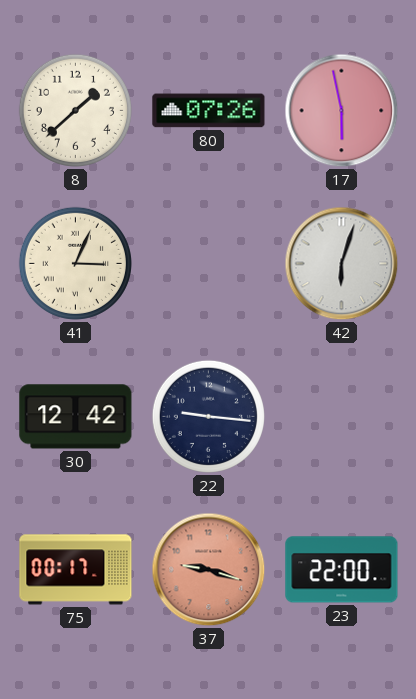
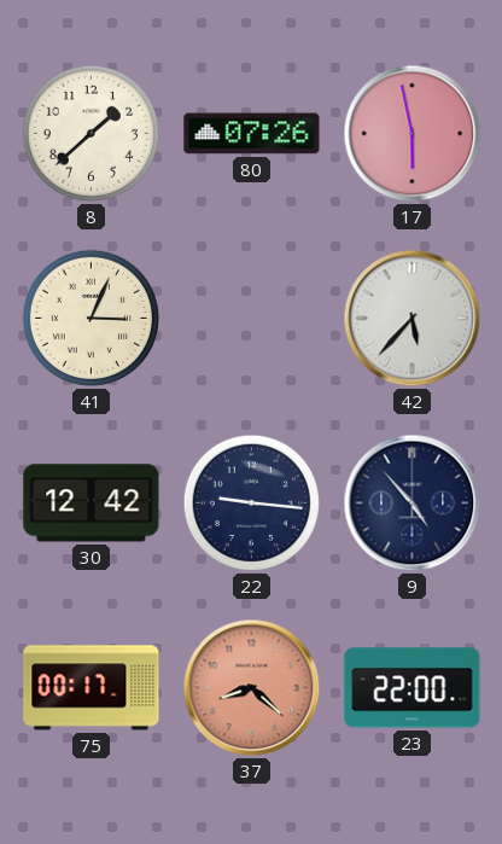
42: 6:03 -> 5:37 (413, 319)
9: none -> 4:53 (413, 504)
37: 9:18 -> 8:22 (252, 688)
